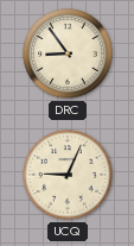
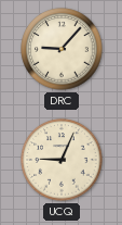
DRC: 8:54 -> 9:07 (62, 49)
